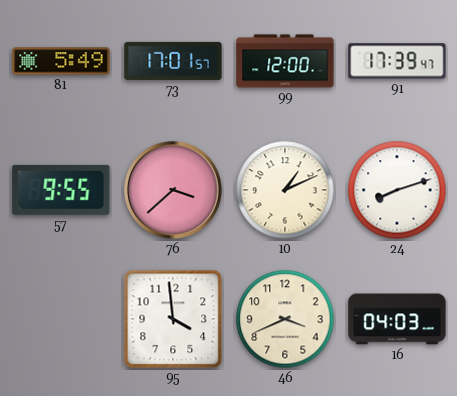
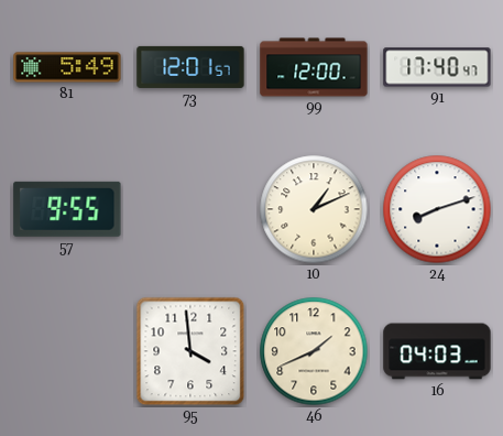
73: 17:01 -> 12:01 (190, 67)
91: 17:39 -> 17:40 (437, 67)
76: 3:38 -> none (173, 190)
46: 3:41 -> 1:41 (314, 351)
